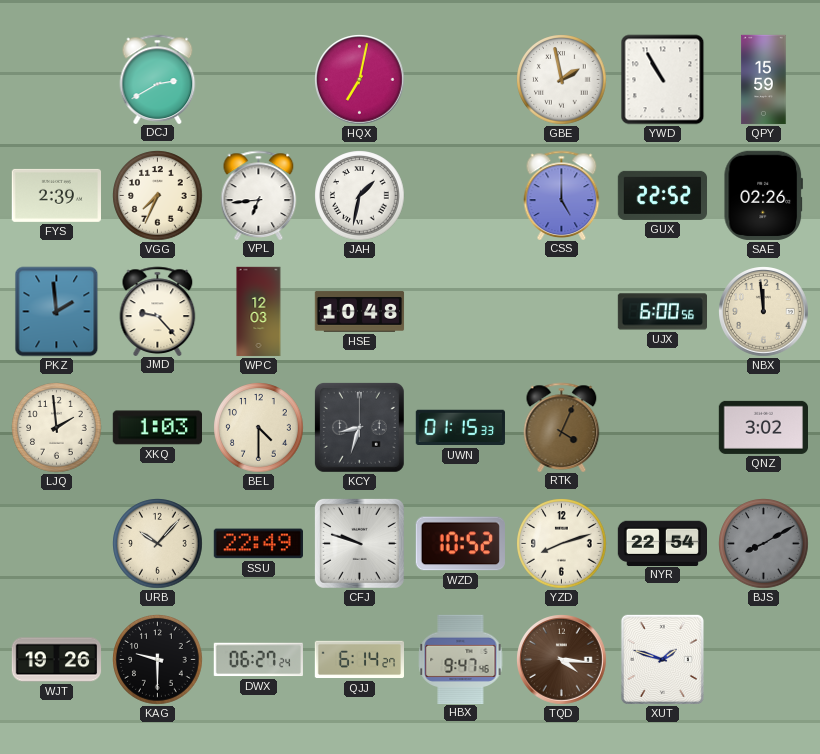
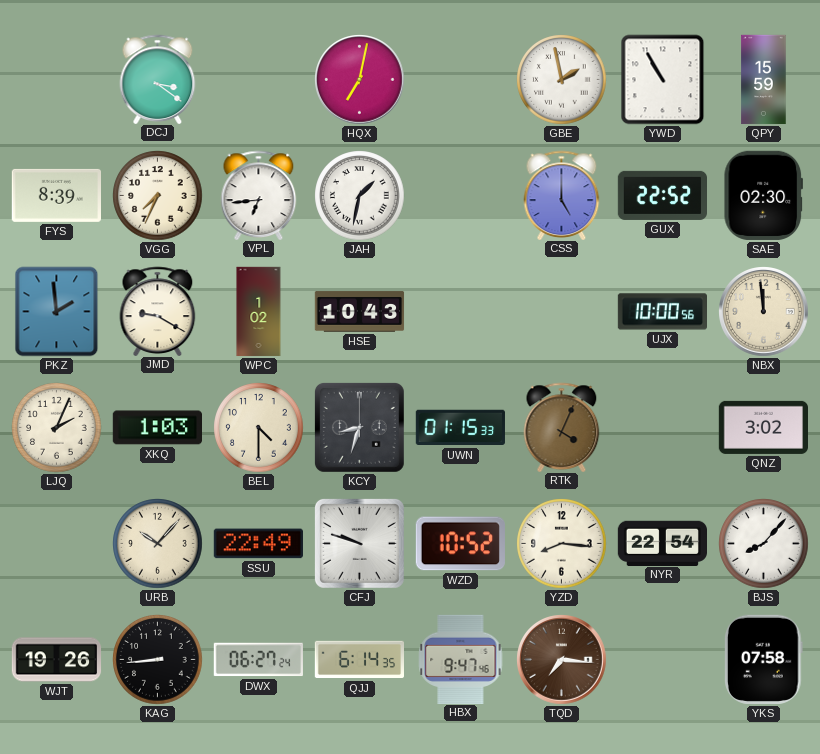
DCJ: 2:40 -> 3:21 (158, 79)
FYS: 2:39 -> 8:39 (56, 195)
SAE: 02:26 -> 02:30 (763, 195)
JMD: 9:23 -> 9:20 (158, 311)
WPC: 12:03 -> 1:02 (259, 312)
HSE: 10:48 -> 10:43 (360, 312)
UJX: 6:00 -> 10:00 (662, 312)
LJQ: 1:59 -> 2:04 (57, 428)
YZD: 8:12 -> 8:16 (562, 544)
BJS: 8:10 -> 8:07 (764, 544)
BJS dial: grey -> white (764, 544)
KAG: 9:30 -> 8:44 (158, 660)
QJJ: 6:14:27 -> 6:14:35 (360, 660)
TQD: 4:16 -> 7:16 (562, 660)
XUT: 1:48 -> none (662, 659)
YKS: none -> 07:58 (763, 659)
